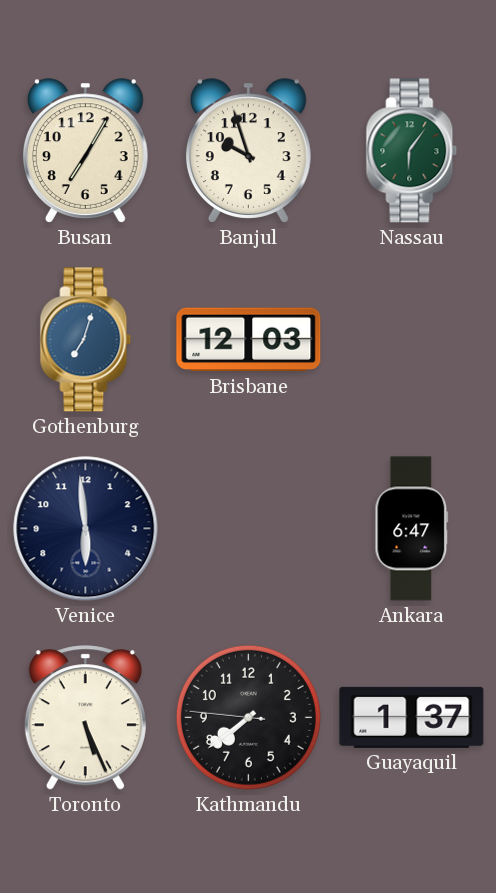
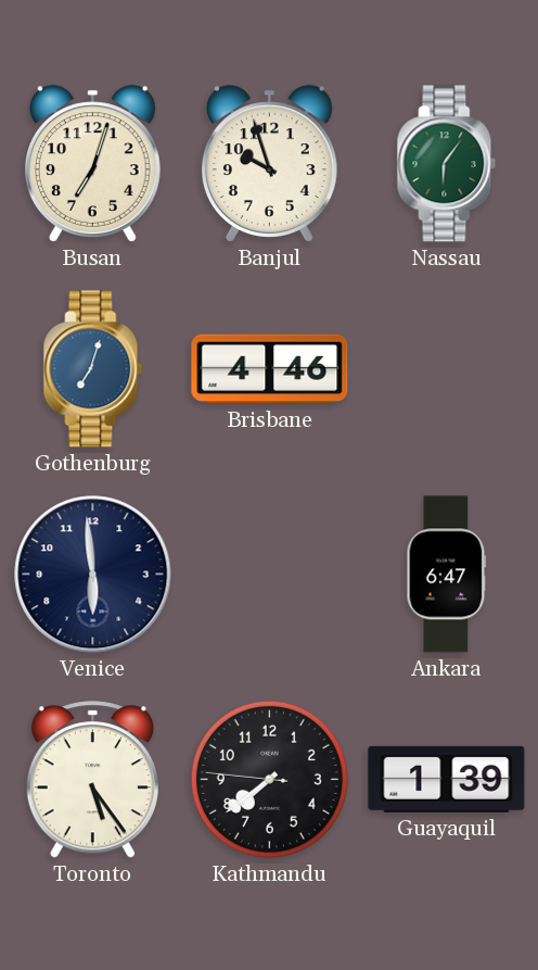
Busan: 7:05 -> 7:03 (92, 164)
Brisbane: 12:03 -> 4:46 (270, 369)
Toronto: 5:26 -> 5:24 (92, 780)
Guayaquil: 1:37 -> 1:39 (447, 779)
